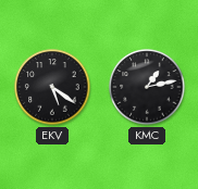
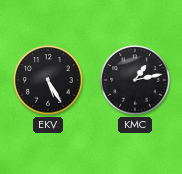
EKV: 5:21 -> 5:25 (48, 80)
